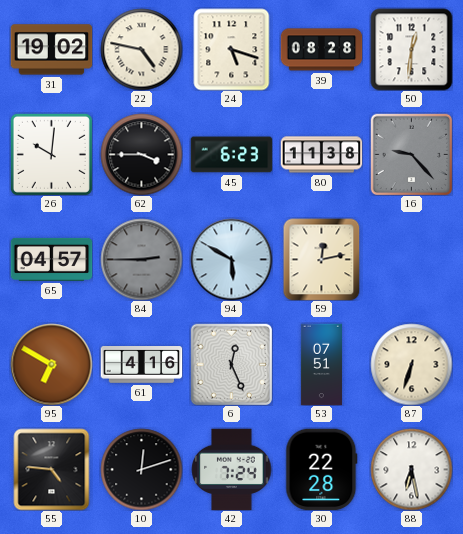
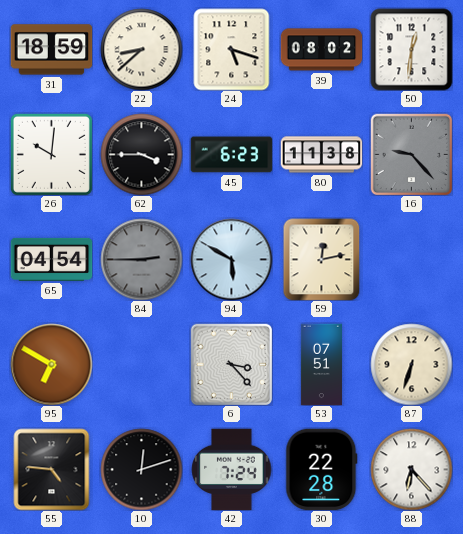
31: 19:02 -> 18:59 (51, 50)
22: 4:47 -> 8:38 (141, 49)
39: 08:28 -> 08:02 (321, 50)
65: 04:57 -> 04:54 (51, 259)
61: 4:16 -> none (141, 365)
6: 12:26 -> 3:23 (231, 364)
88: 6:28 -> 6:23 (411, 469)
